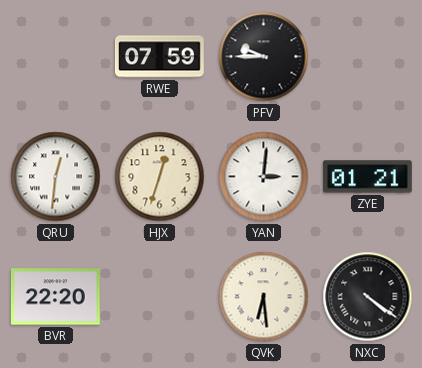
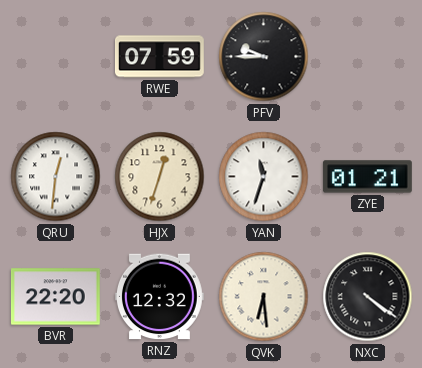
YAN: 3:01 -> 11:33 (264, 177)
RNZ: none -> 12:32 (159, 297)
